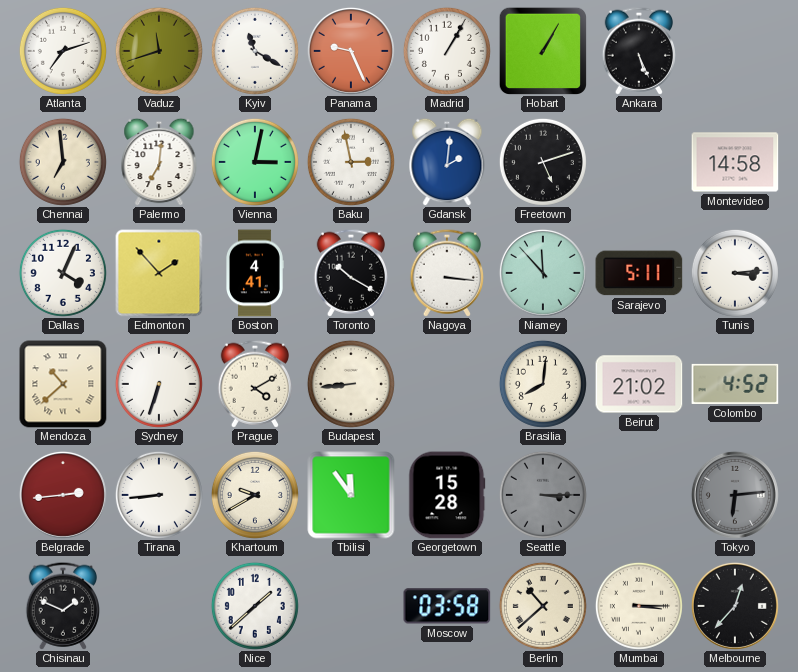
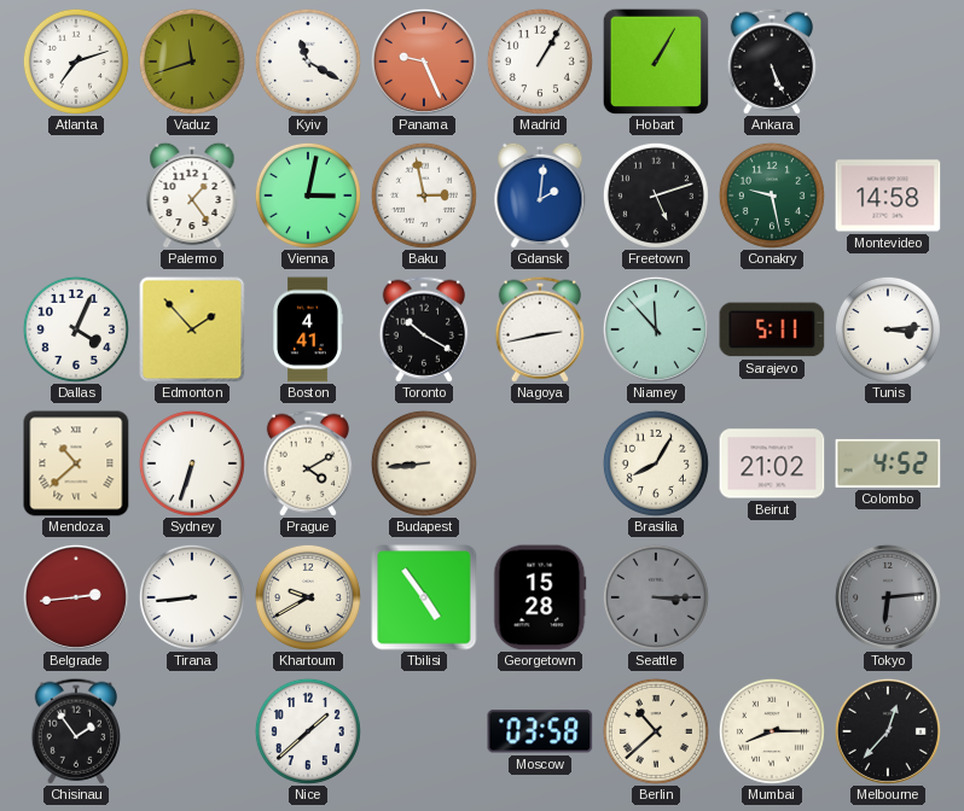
Chennai: 6:59 -> none (63, 162)
Palermo: 7:01 -> 1:24 (192, 196)
Conakry: none -> 9:28 (772, 196)
Nagoya: 3:16 -> 2:43 (539, 329)
Brasilia: 8:01 -> 8:05 (656, 463)
Tbilisi: 11:54 -> 4:54 (424, 597)
Chisinau: 1:49 -> 1:54 (75, 731)
Mumbai: 3:15 -> 8:15 (772, 731)
